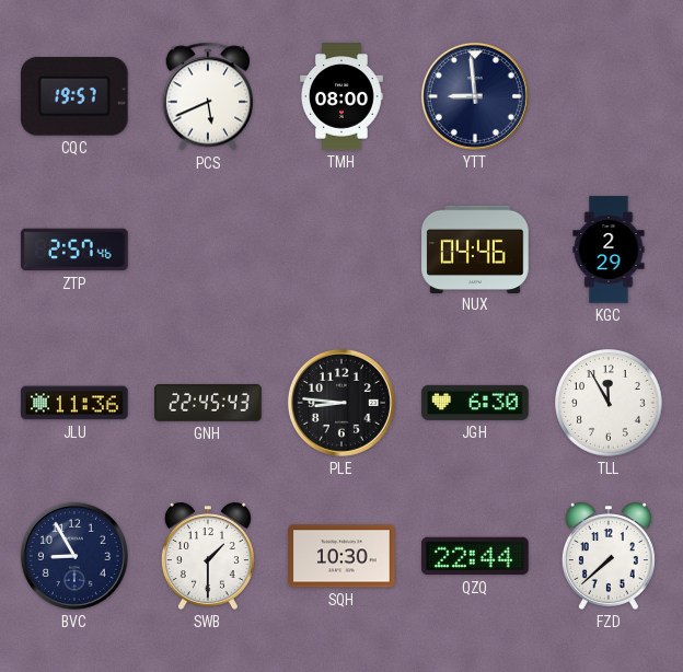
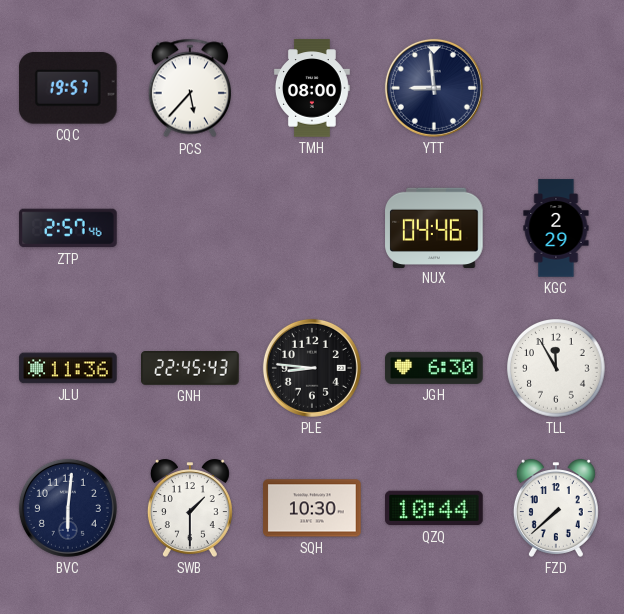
PCS: 5:41 -> 5:37 (190, 88)
BVC: 8:55 -> 6:01 (68, 508)
QZQ: 22:44 -> 10:44 (434, 508)
